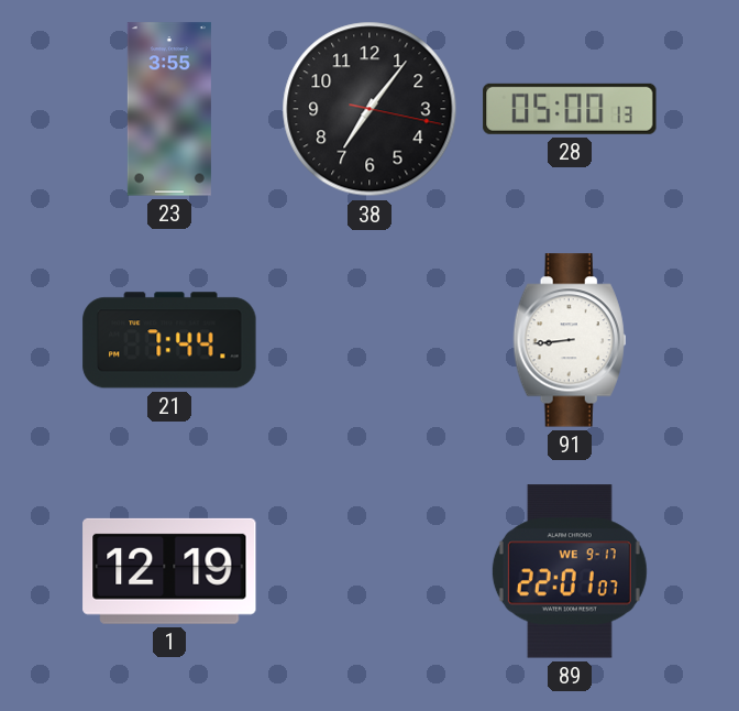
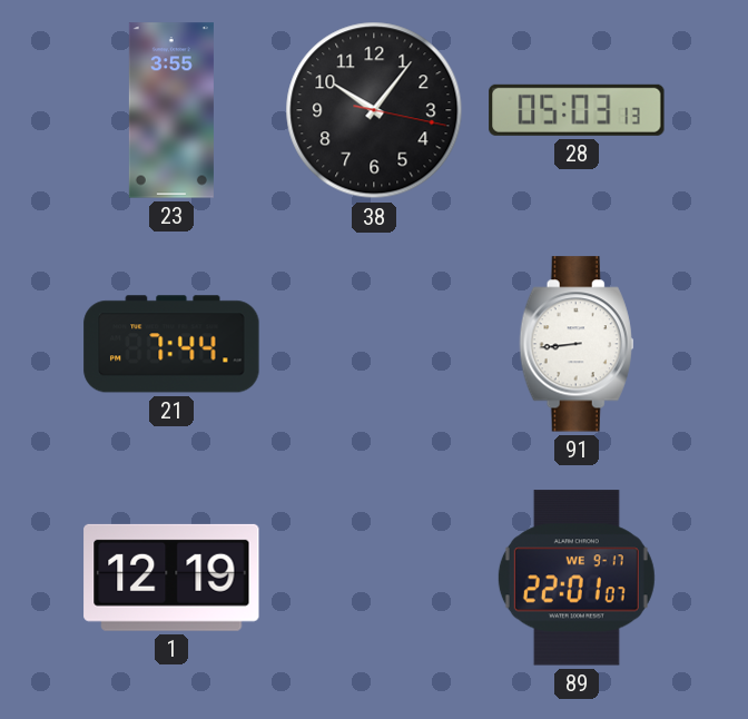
38: 7:06 -> 10:06 (374, 110)
28: 05:00 -> 05:03 (577, 110)
